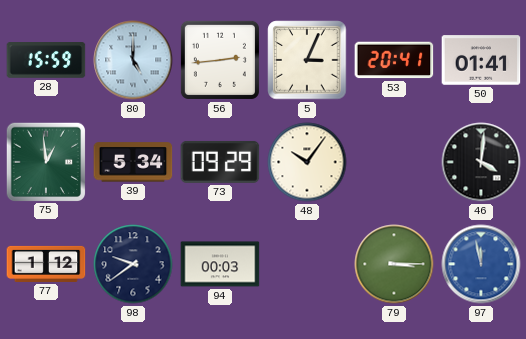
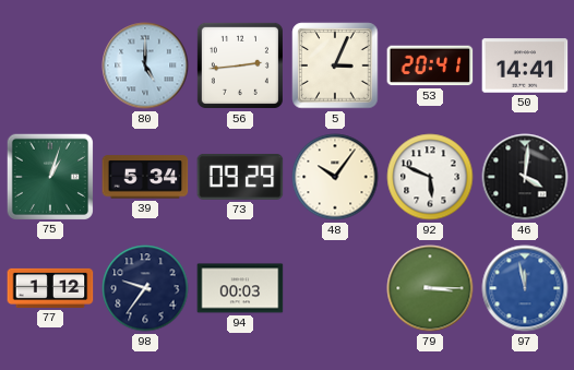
28: 15:59 -> none (46, 60)
50: 01:41 -> 14:41 (525, 65)
75: 12:59 -> 1:03 (49, 176)
92: none -> 5:49 (430, 177)
98: 9:39 -> 9:36 (145, 288)
